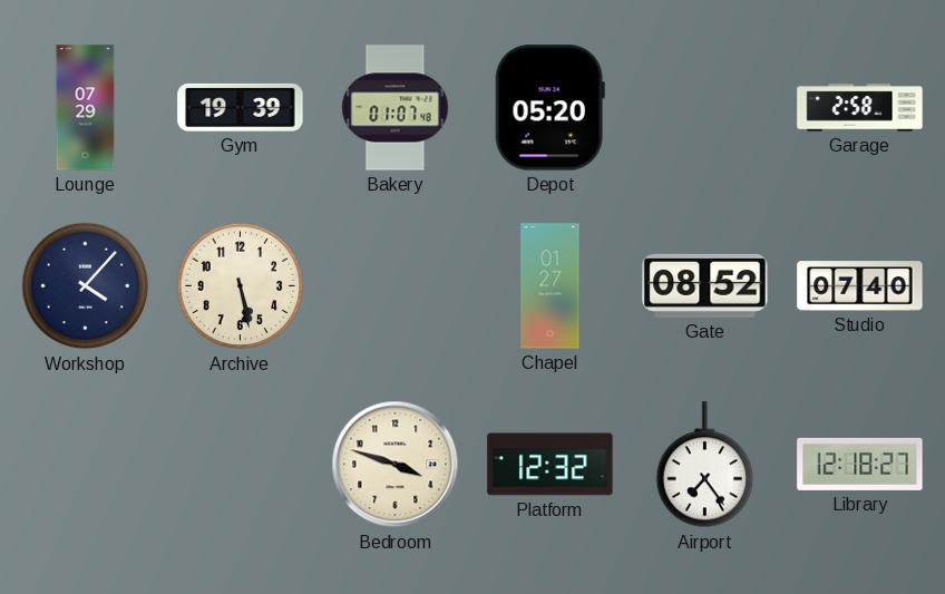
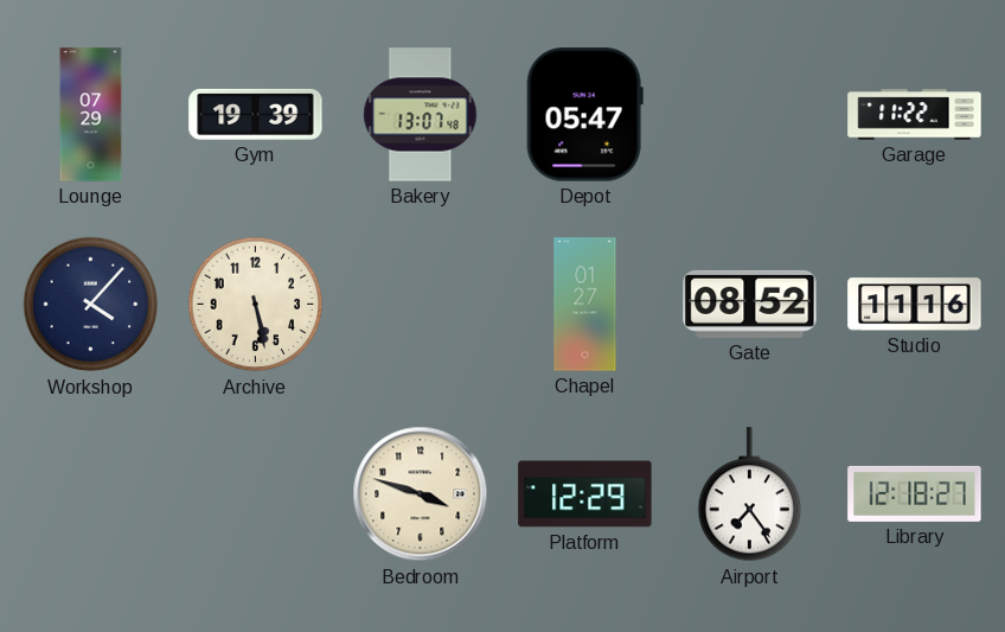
Bakery: 01:07 -> 13:07 (421, 115)
Depot: 05:20 -> 05:47 (584, 115)
Garage: 2:58 -> 11:22 (915, 115)
Studio: 07:40 -> 11:16 (915, 305)
Platform: 12:32 -> 12:29 (585, 494)
